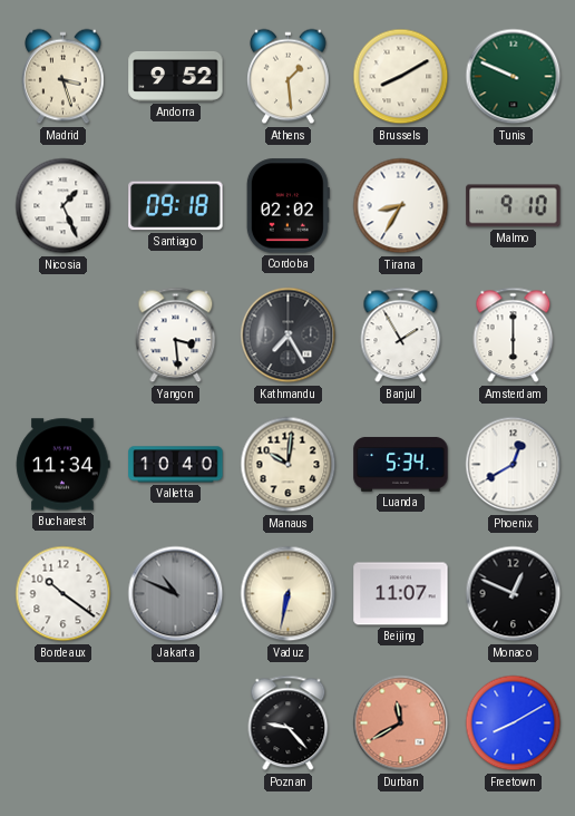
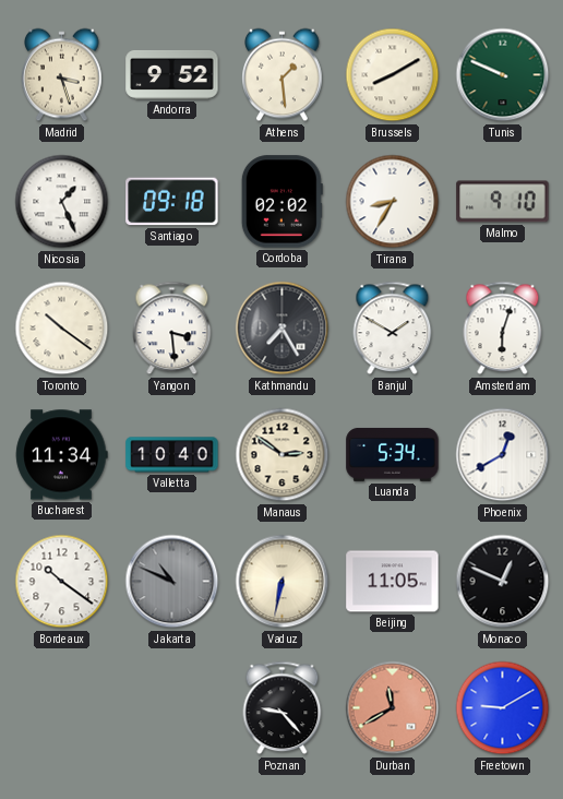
Toronto: none -> 10:21 (62, 329)
Banjul: 1:55 -> 1:50 (393, 329)
Amsterdam: 6:00 -> 6:03 (503, 329)
Manaus: 10:01 -> 2:51 (283, 455)
Beijing: 11:07 -> 11:05 (393, 582)
Freetown: 8:10 -> 9:10 (503, 708)
